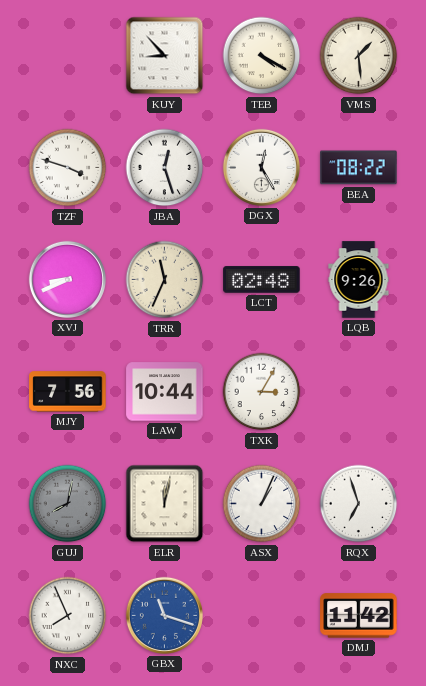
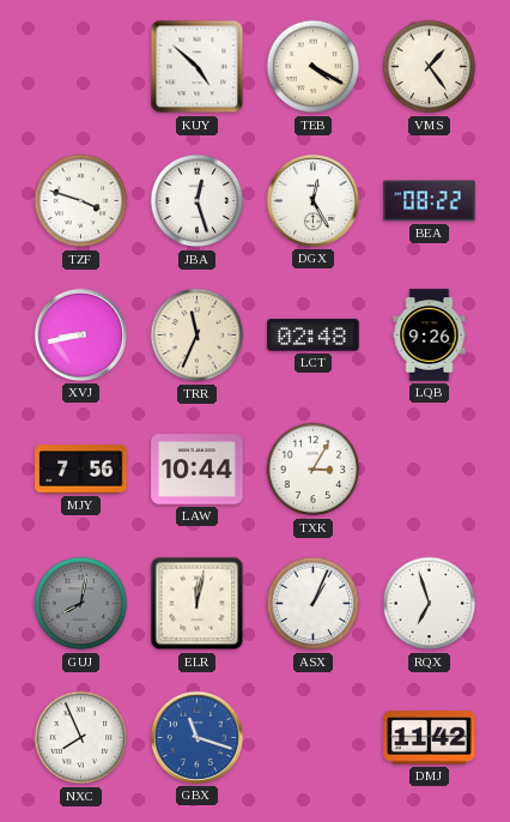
KUY: 8:53 -> 4:52 (198, 67)
VMS: 1:29 -> 1:24 (430, 67)
XVJ: 8:41 -> 8:43 (80, 334)
